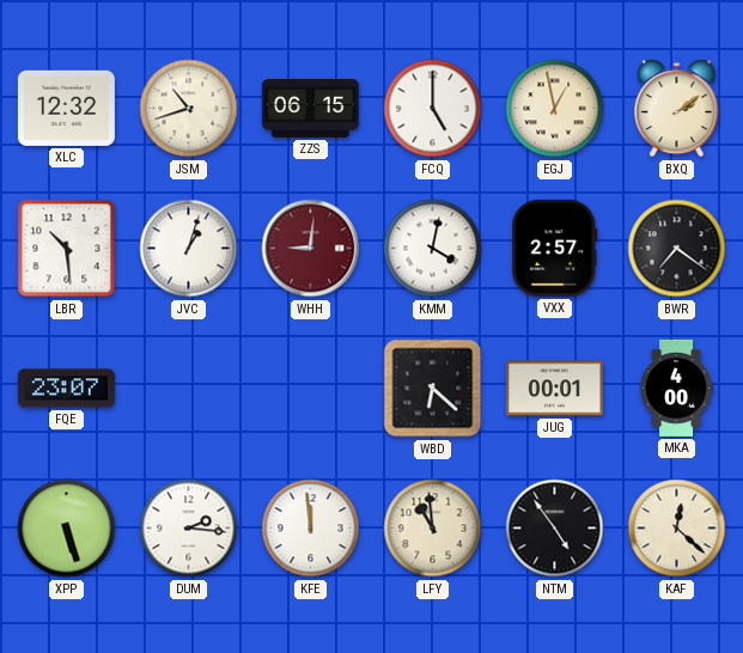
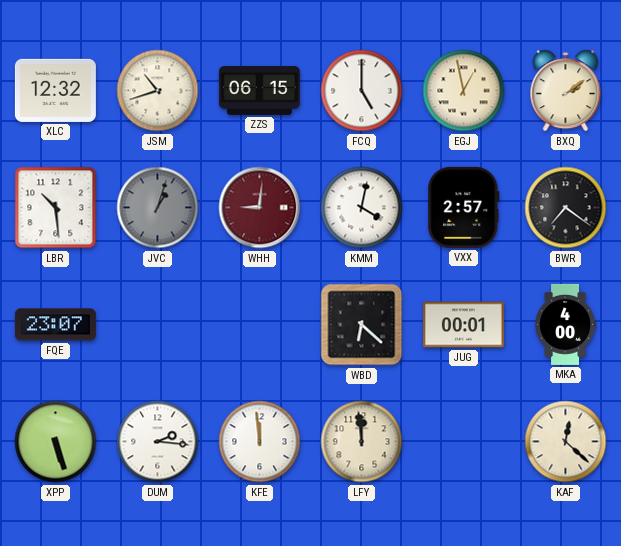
JVC dial: white -> grey (158, 208)
LFY: 10:59 -> 11:59 (362, 442)
NTM: 4:54 -> none (555, 529)
